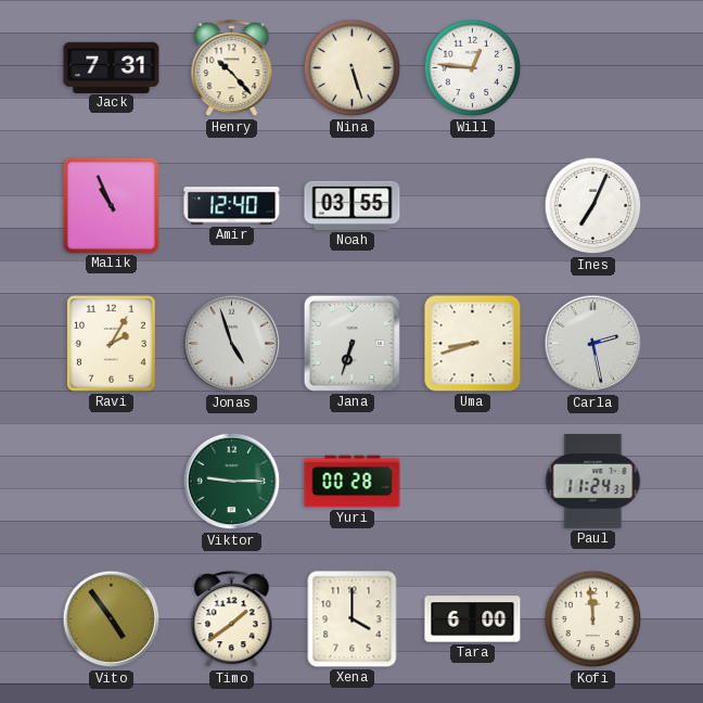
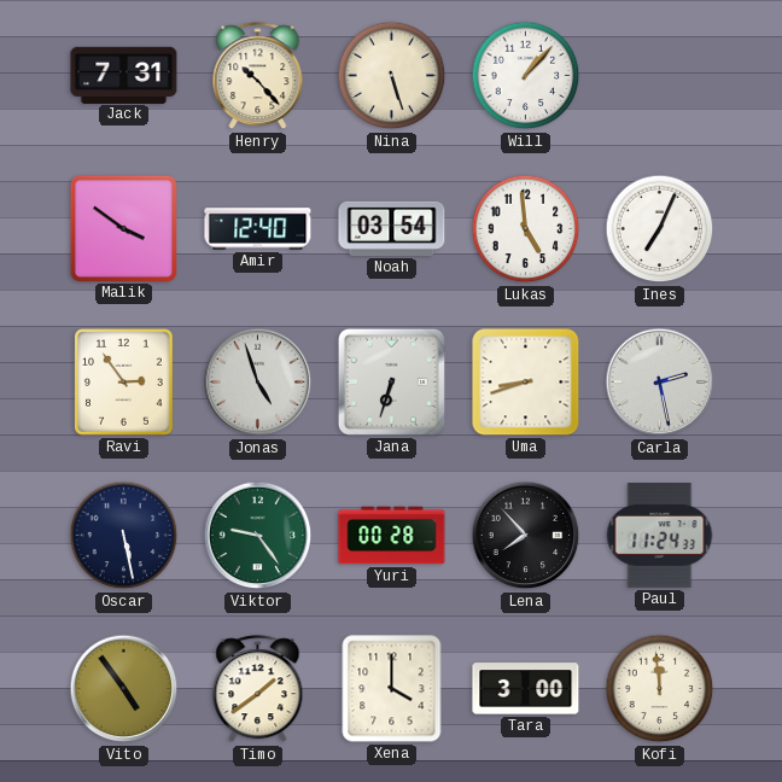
Will: 12:46 -> 1:07 (526, 76)
Malik: 10:56 -> 3:51 (123, 228)
Noah: 03:55 -> 03:54 (392, 228)
Lukas: none -> 4:59 (526, 229)
Ravi: 2:05 -> 2:54 (124, 383)
Oscar: none -> 5:28 (124, 536)
Viktor: 9:15 -> 9:24 (258, 536)
Lena: none -> 7:53 (526, 536)
Tara: 6:00 -> 3:00 (526, 689)
